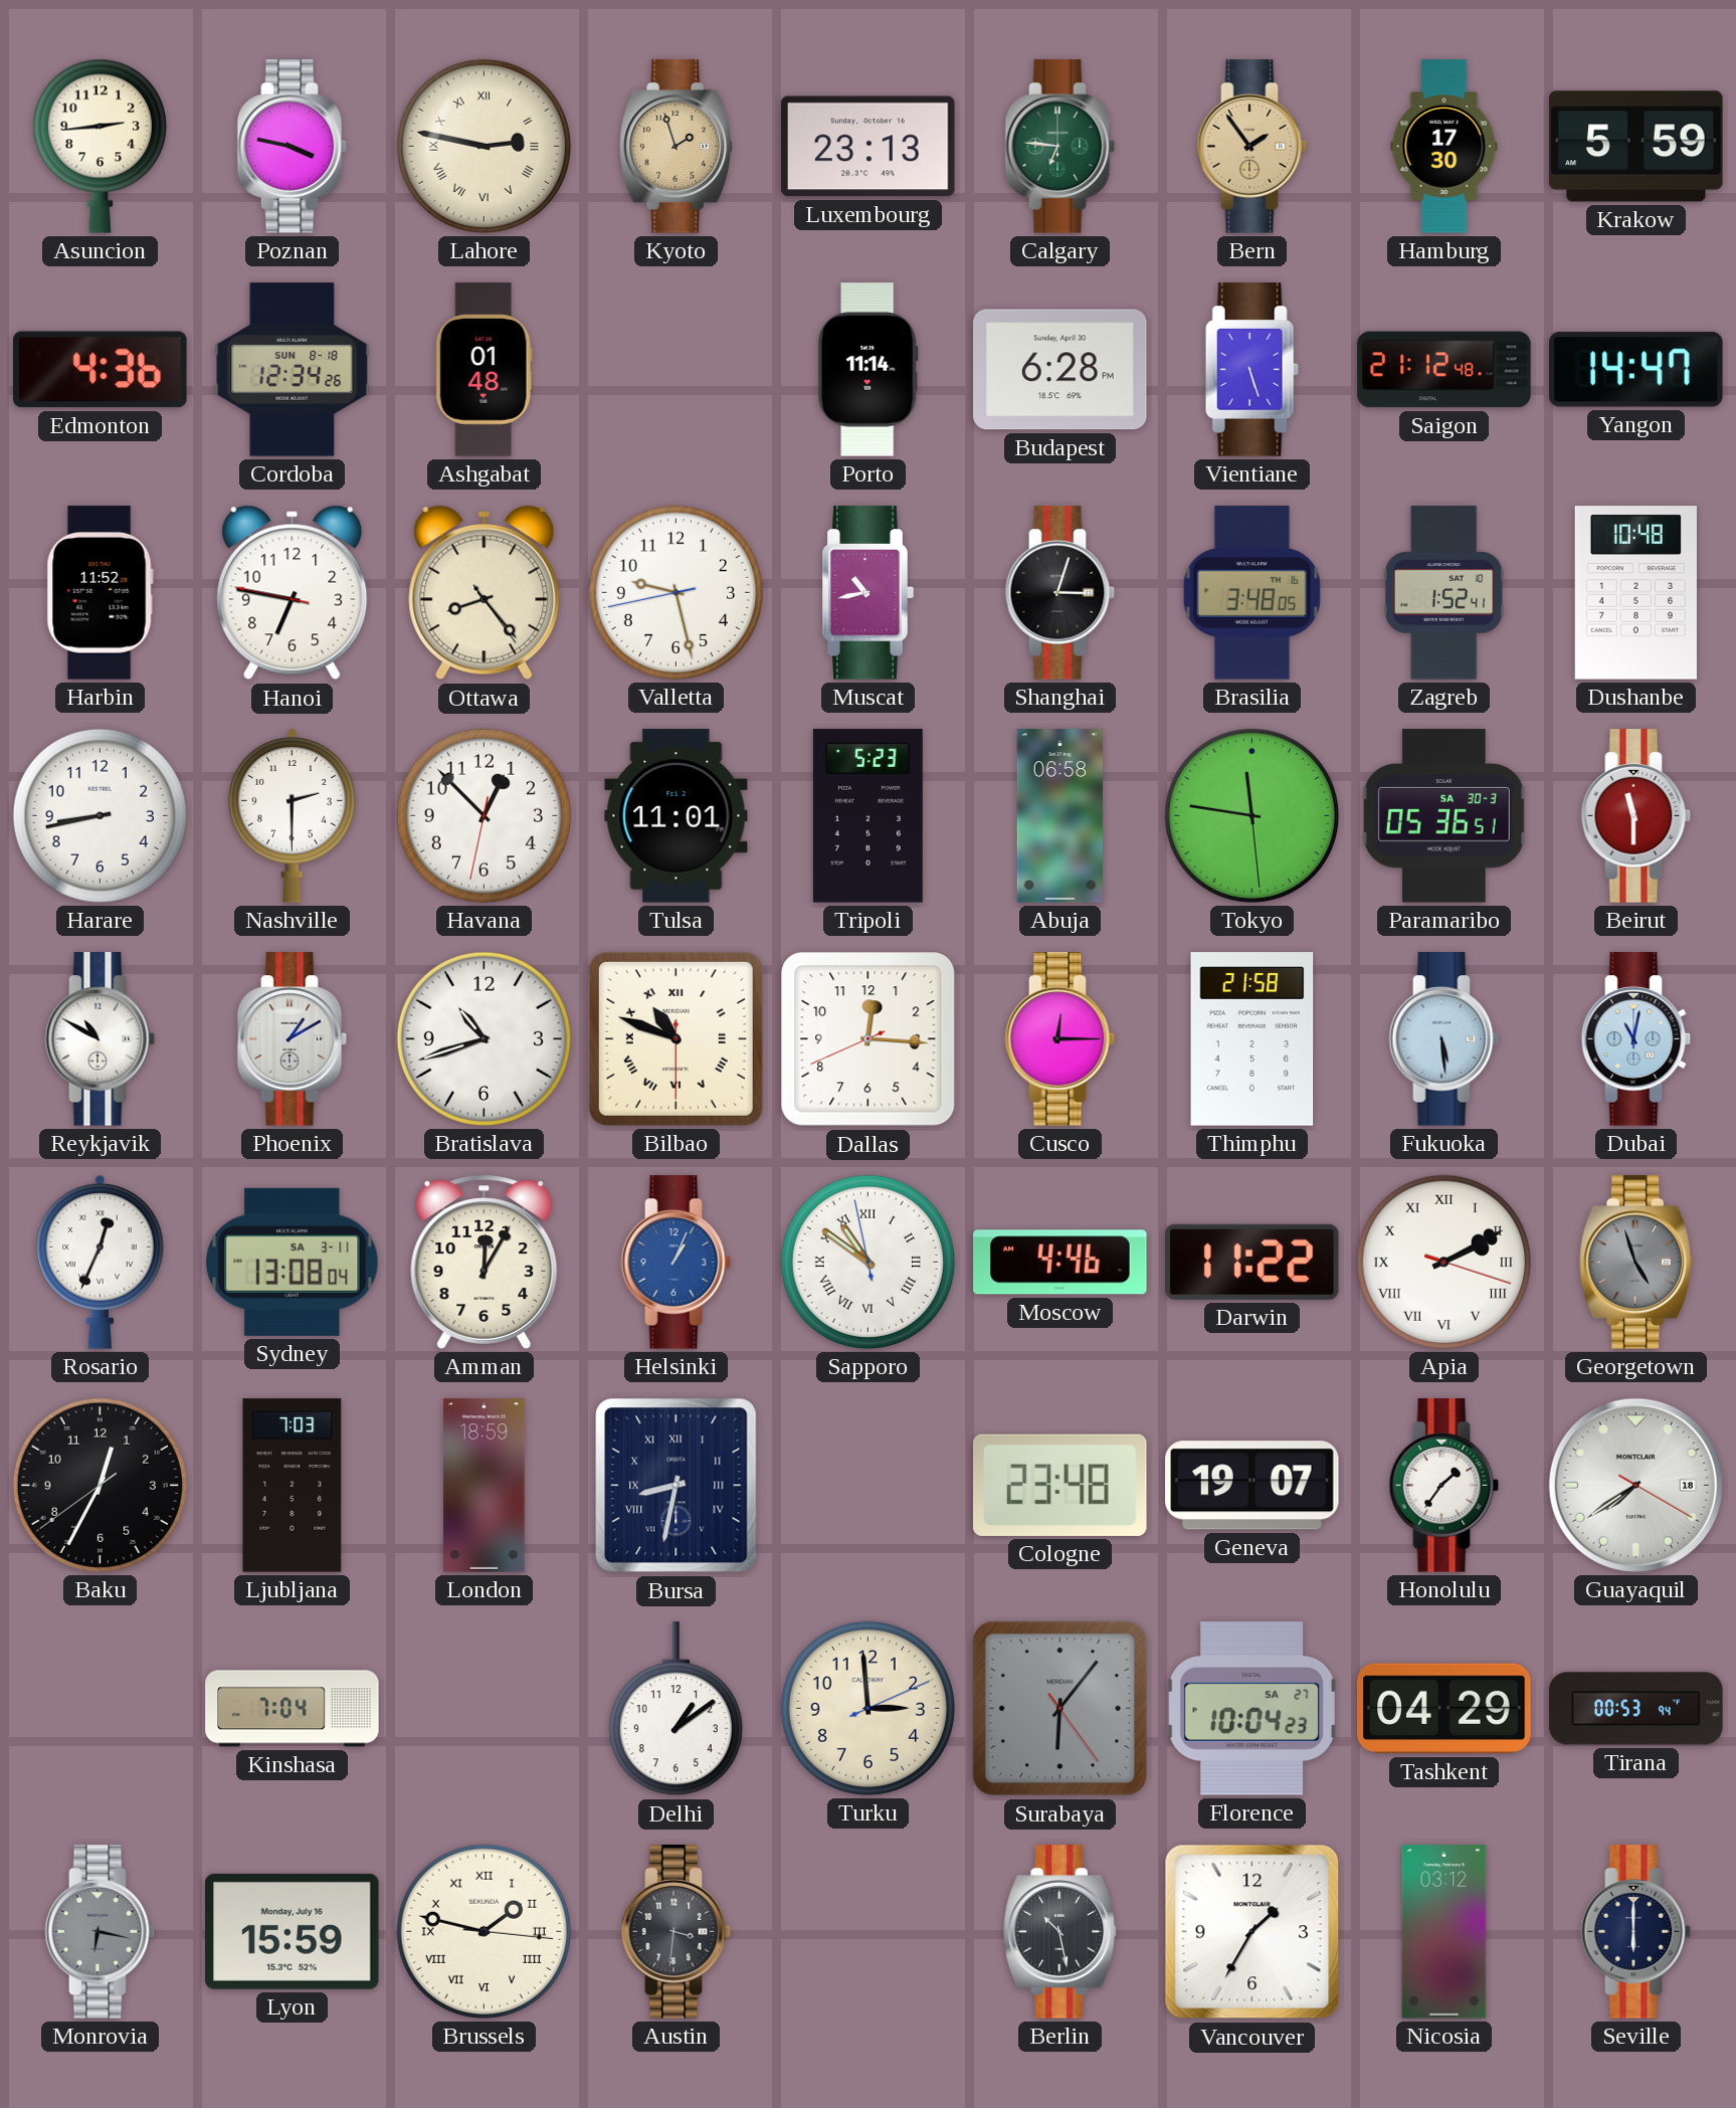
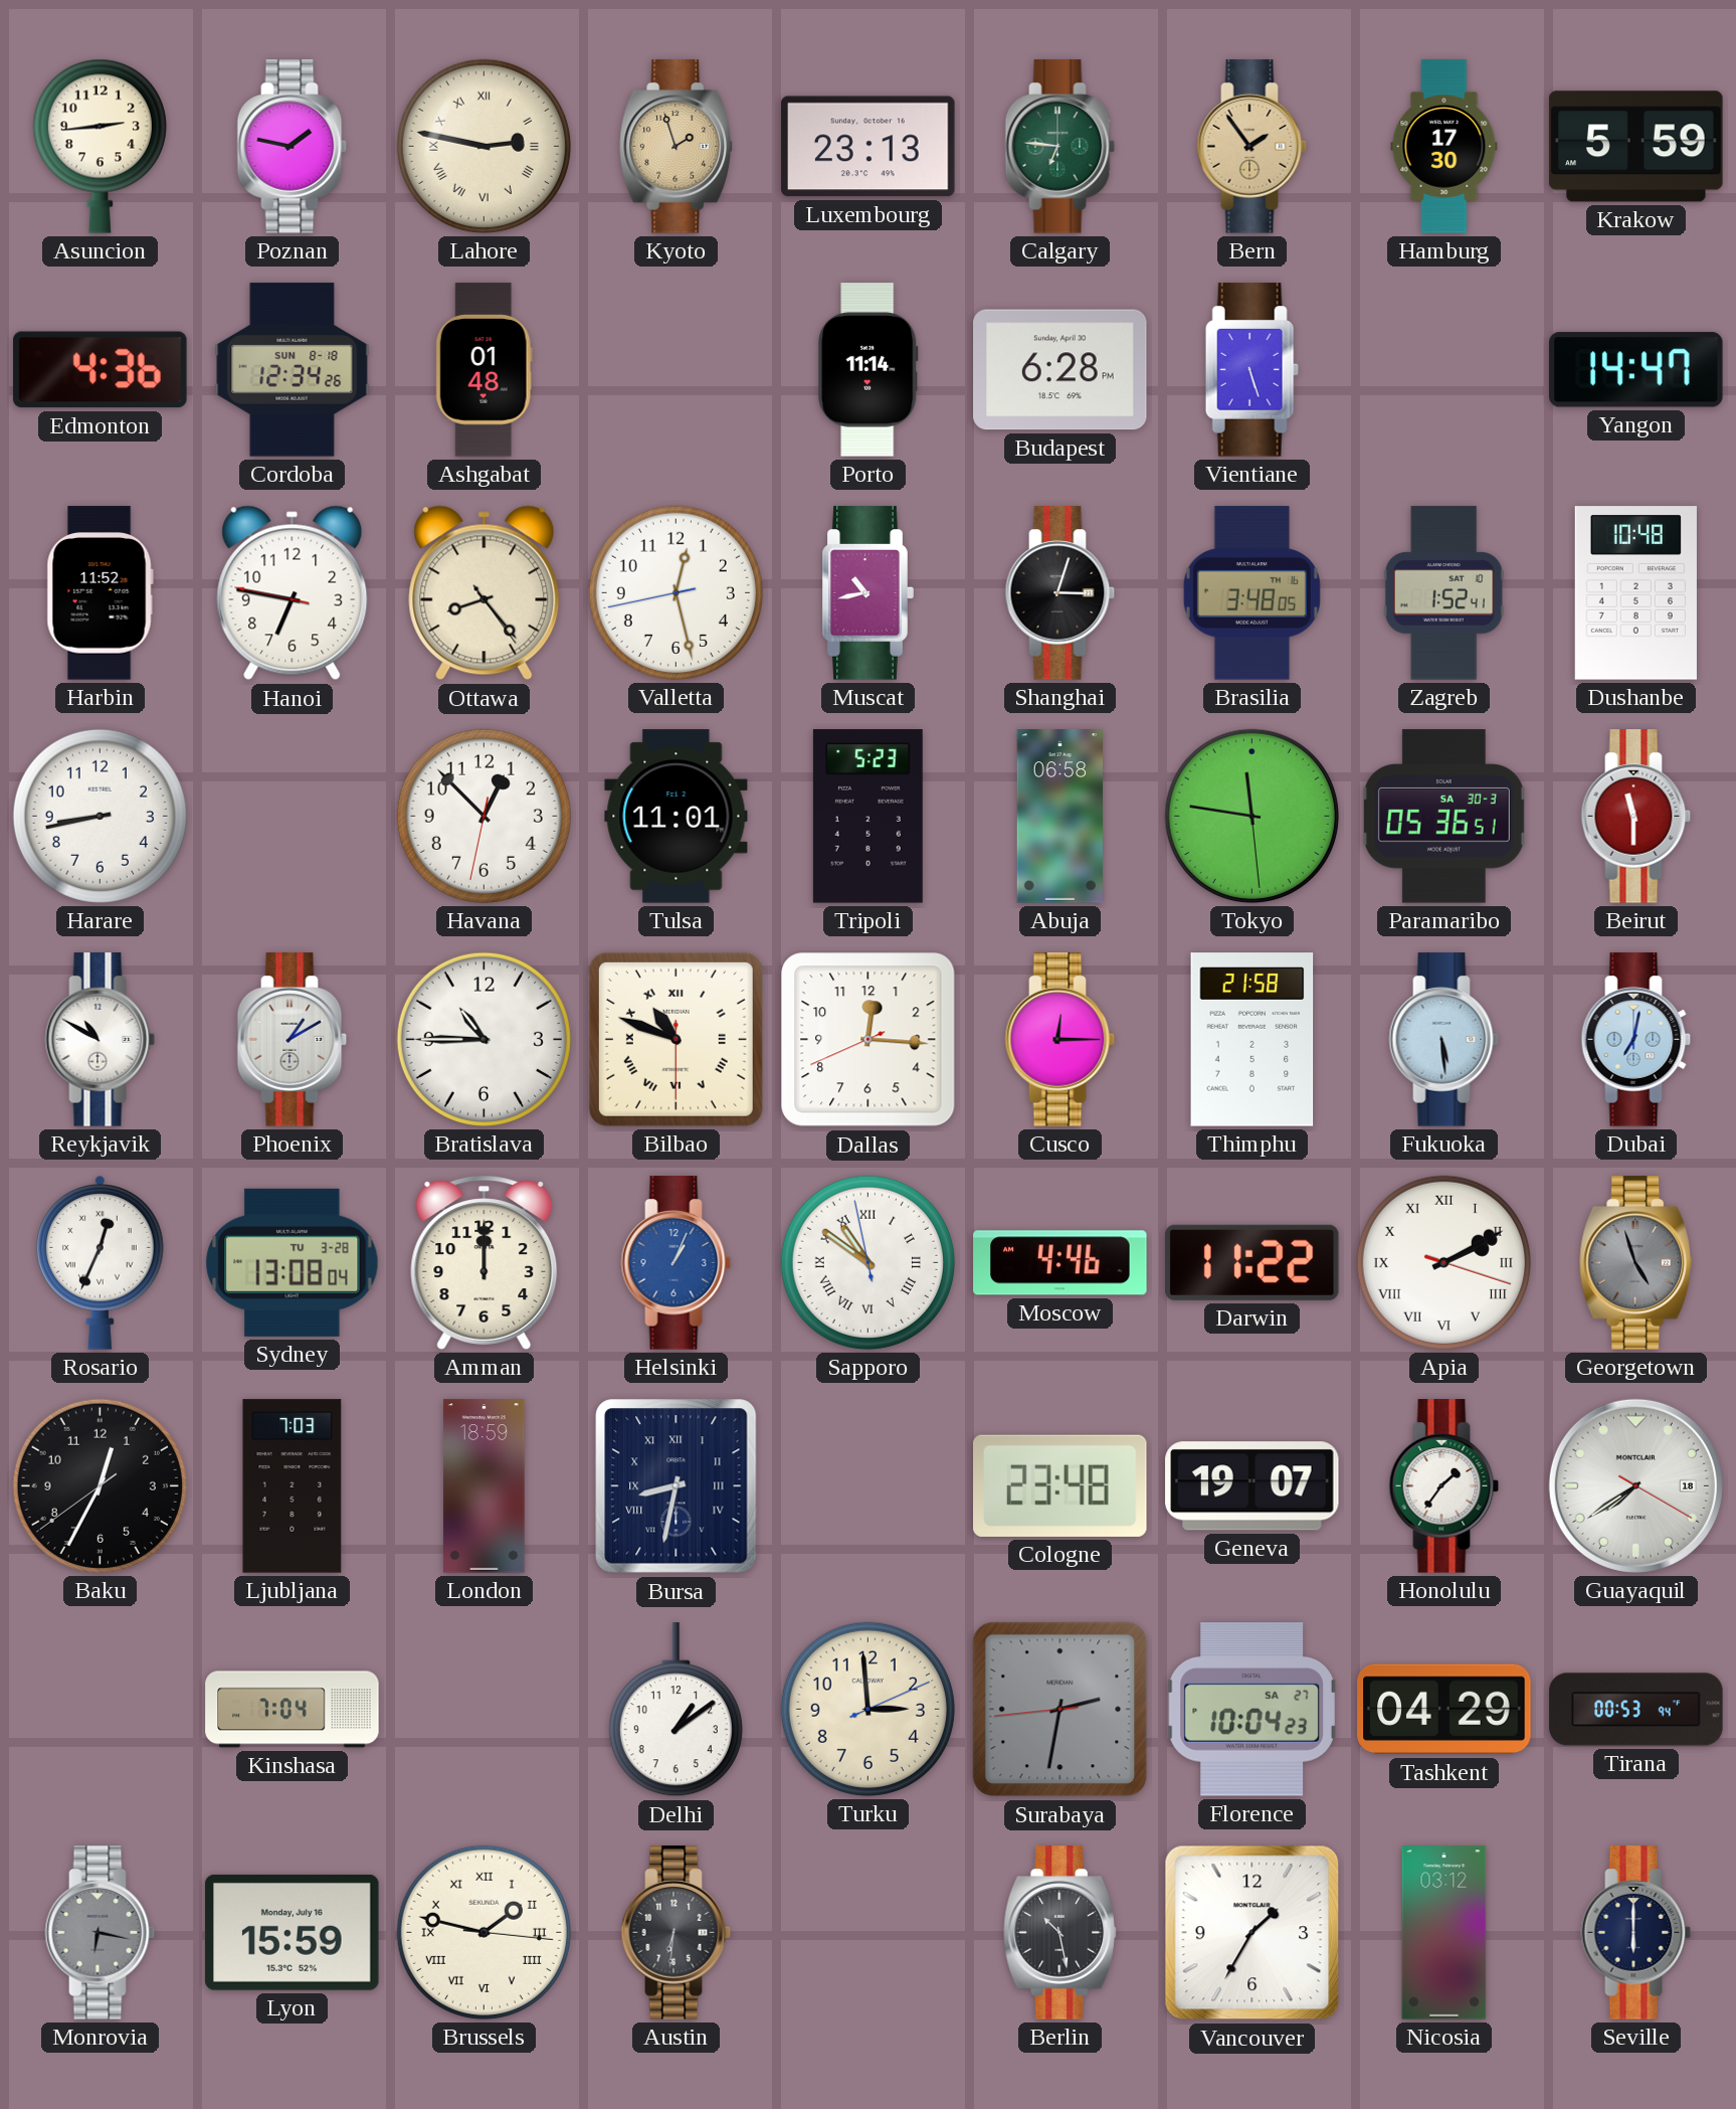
Poznan: 3:47 -> 1:47 (293, 147)
Saigon: 21:12 -> none (1444, 370)
Valletta: 9:27 -> 12:27 (676, 592)
Nashville: 2:30 -> none (293, 816)
Bratislava: 10:42 -> 10:45 (484, 1039)
Dubai: 11:02 -> 7:02 (1636, 1040)
Sydney date: SA 3-11 -> TU 3-28 (293, 1262)
Amman: 12:05 -> 12:00 (485, 1262)
Surabaya: 6:06 -> 2:31 (1060, 1710)
Austin: 3:31 -> 6:31 (677, 1933)
